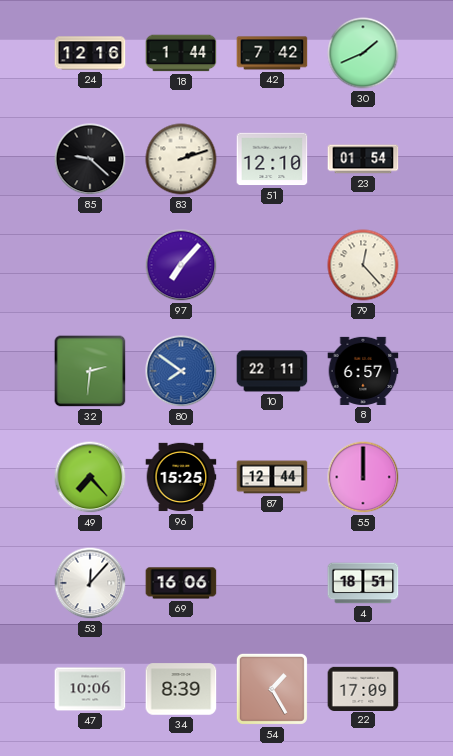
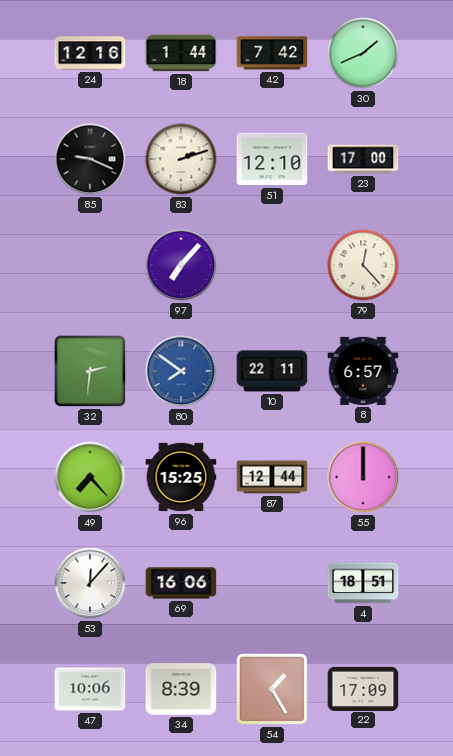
85: 9:22 -> 9:19 (90, 159)
23: 01:54 -> 17:00 (363, 159)
